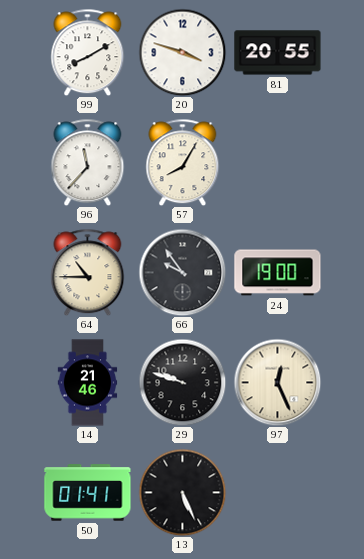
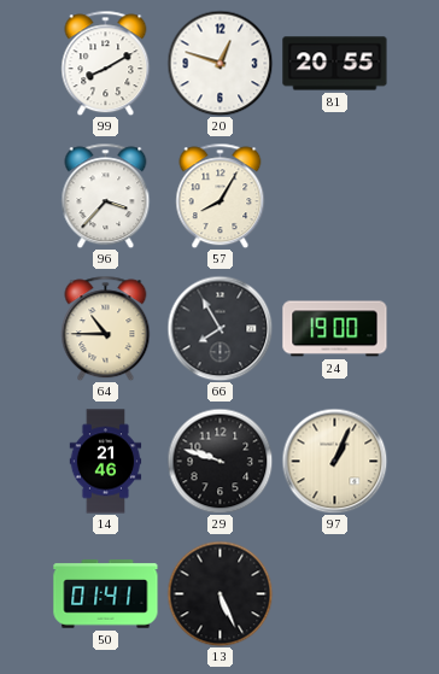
20: 3:48 -> 12:48 (219, 63)
96: 11:37 -> 3:37 (106, 195)
66: 9:54 -> 7:55 (219, 328)
97: 12:26 -> 1:04 (334, 461)
